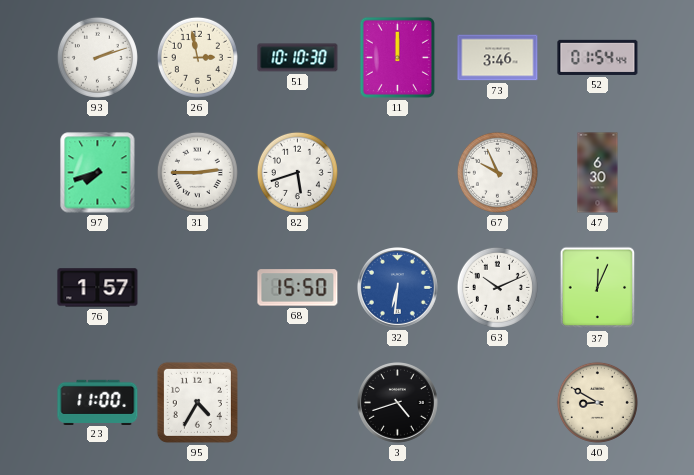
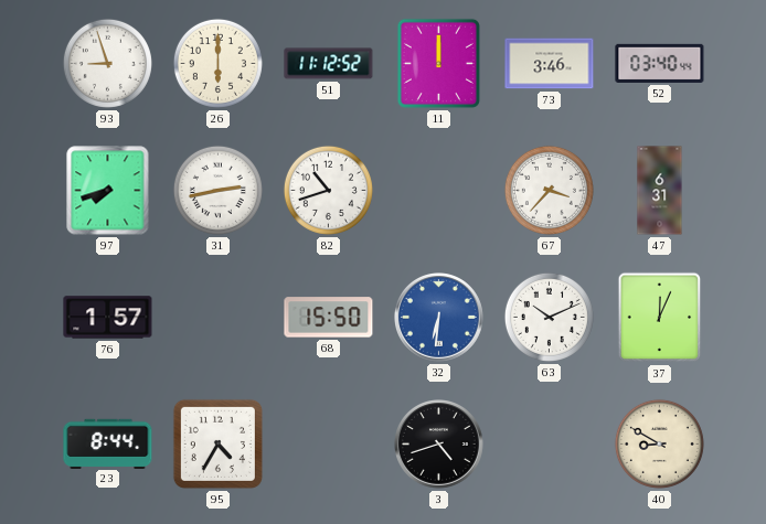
93: 2:12 -> 8:57 (107, 63)
26: 2:58 -> 6:00 (217, 63)
51: 10:10 -> 11:12 (329, 64)
52: 01:54 -> 03:40 (660, 63)
31: 2:45 -> 2:43 (217, 190)
82: 5:42 -> 10:42 (328, 190)
67: 9:56 -> 3:37 (549, 190)
47: 6:30 -> 6:31 (660, 191)
23: 11:00 -> 8:44 (108, 443)
